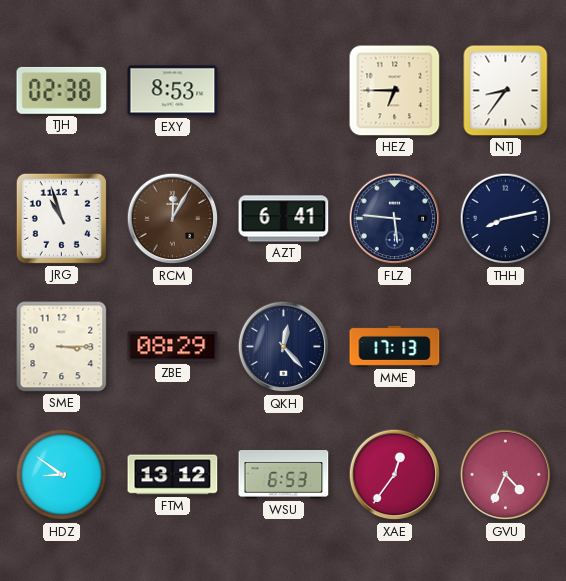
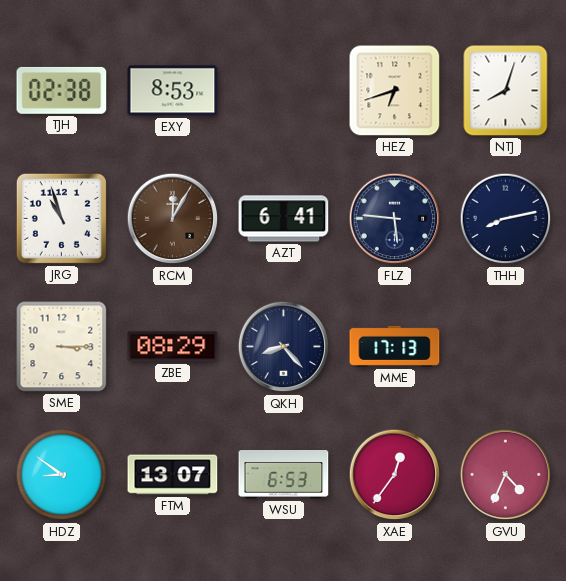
HEZ: 6:45 -> 6:42 (395, 91)
NTJ: 8:36 -> 8:03 (506, 91)
QKH: 12:23 -> 8:23 (284, 347)
FTM: 13:12 -> 13:07 (173, 475)
